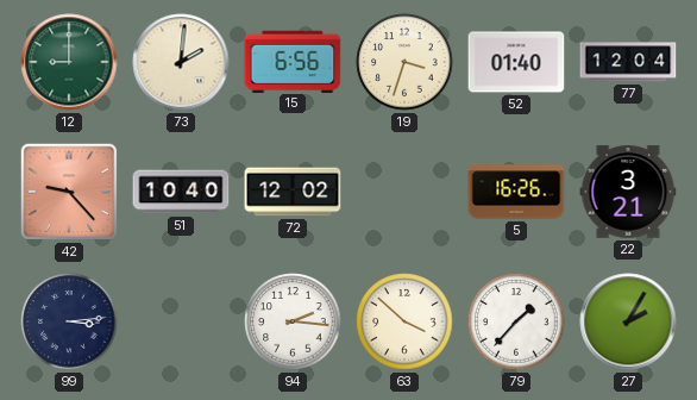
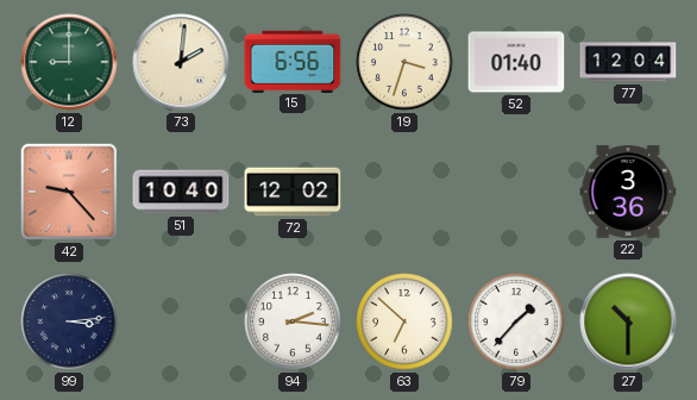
5: 16:26 -> none (516, 192)
22: 3:21 -> 3:36 (628, 192)
63: 3:52 -> 6:52 (404, 321)
27: 2:05 -> 10:30 (628, 321)
